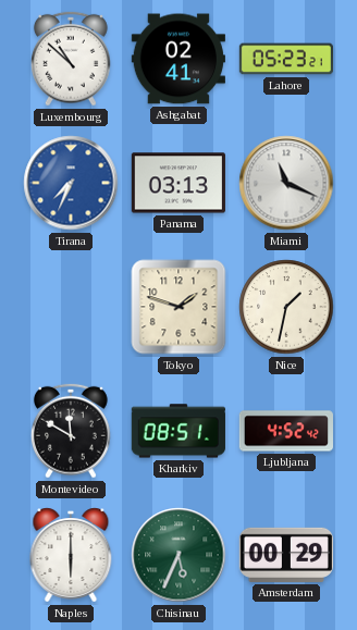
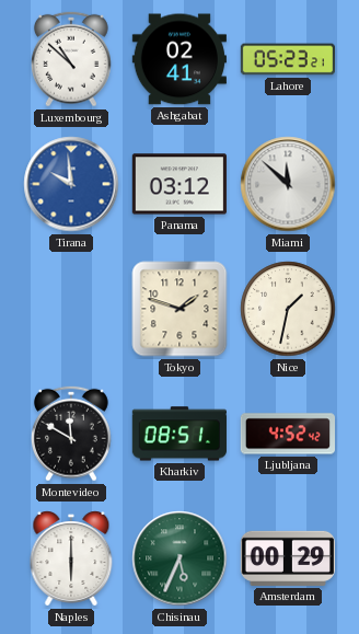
Tirana: 7:34 -> 9:59 (71, 184)
Panama: 03:13 -> 03:12 (179, 184)
Miami: 11:19 -> 11:52 (288, 184)
